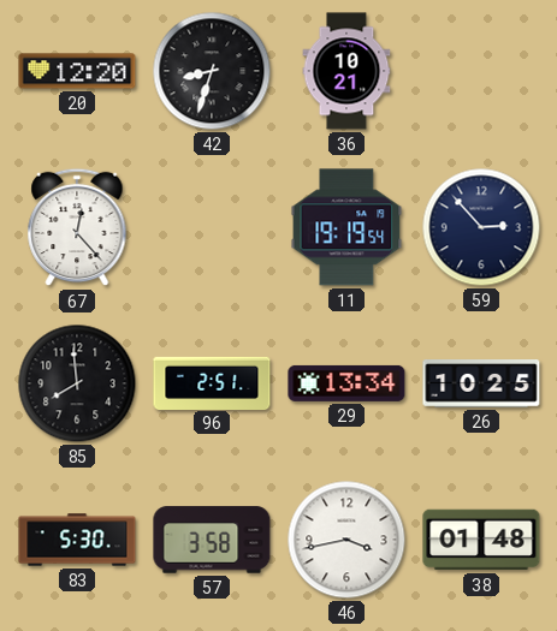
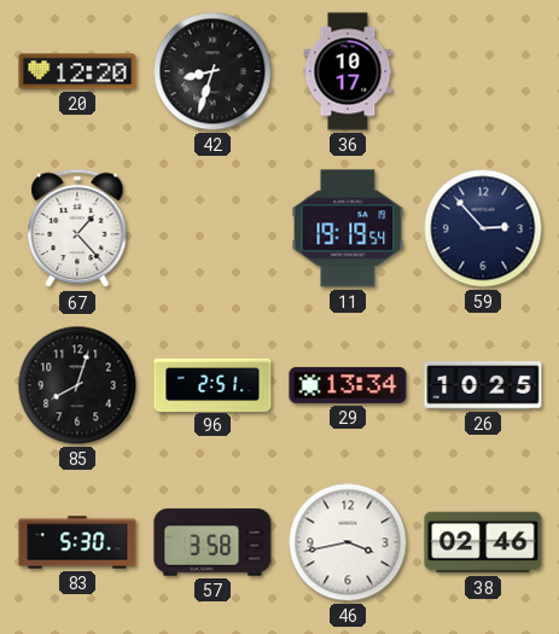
36: 10:21 -> 10:17 (348, 71)
67: 12:23 -> 1:23 (77, 228)
85: 7:59 -> 8:03 (77, 385)
38: 01:48 -> 02:46 (483, 542)
